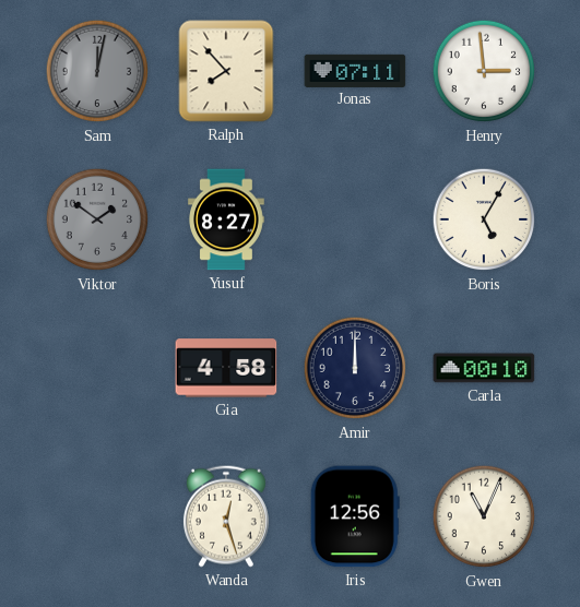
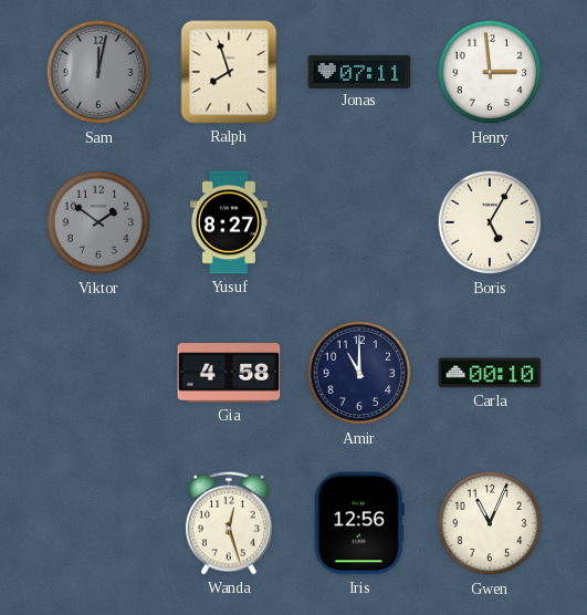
Ralph: 7:53 -> 7:57 (229, 72)
Amir: 12:00 -> 11:00 (359, 373)
